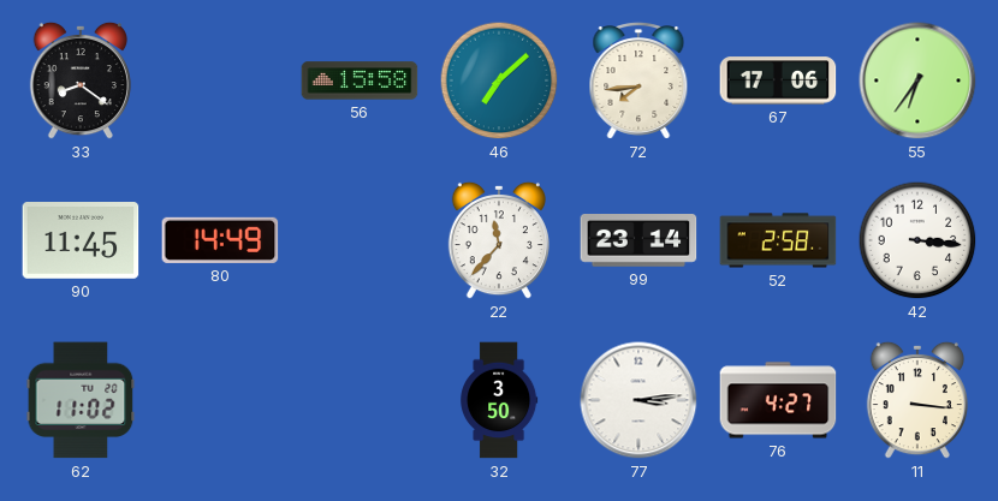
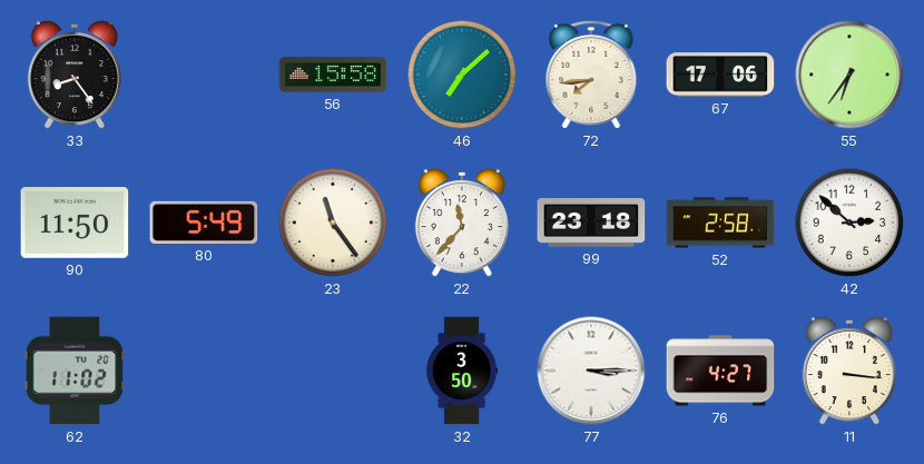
33: 8:21 -> 8:24 (73, 75)
90: 11:45 -> 11:50 (75, 224)
80: 14:49 -> 5:49 (204, 223)
23: none -> 11:24 (333, 223)
99: 23:14 -> 23:18 (591, 224)
42: 3:16 -> 2:52 (849, 223)
77: 3:14 -> 3:15 (591, 371)
